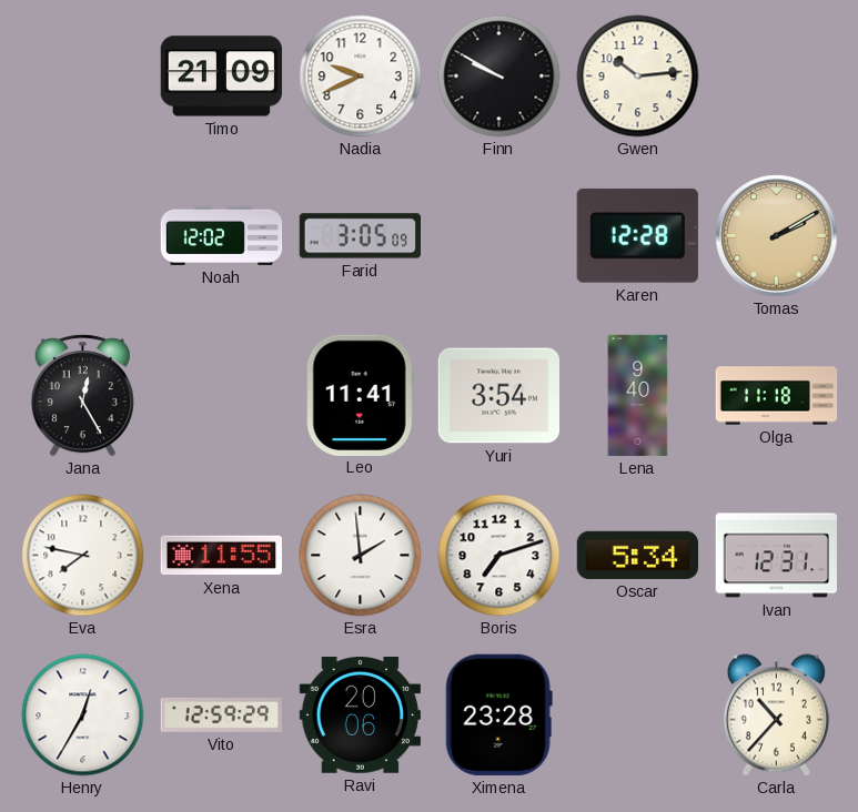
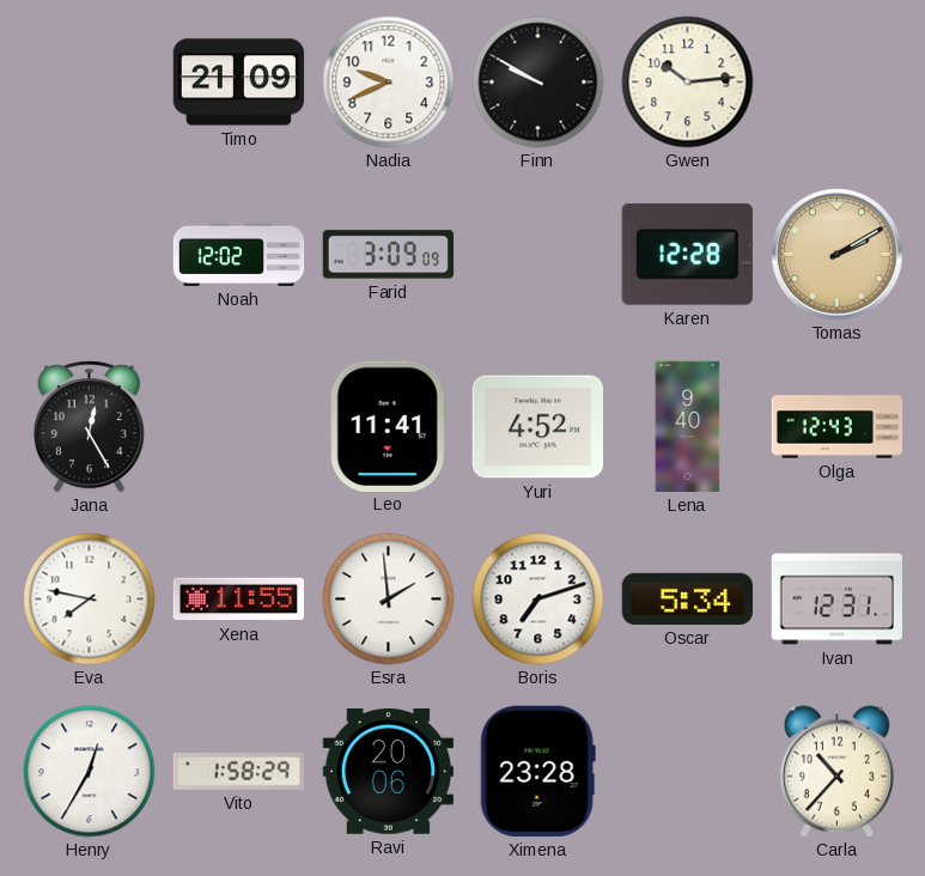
Farid: 3:05 -> 3:09 (388, 255)
Yuri: 3:54 -> 4:52 (537, 427)
Olga: 11:18 -> 12:43 (838, 427)
Vito: 12:59 -> 1:58 (238, 772)
